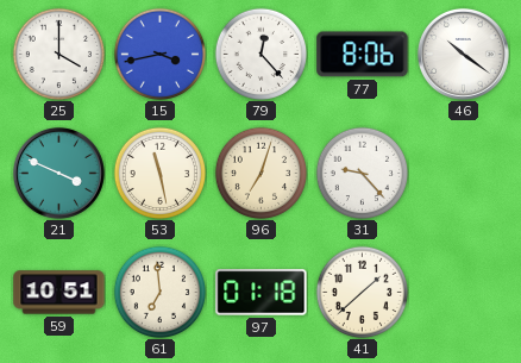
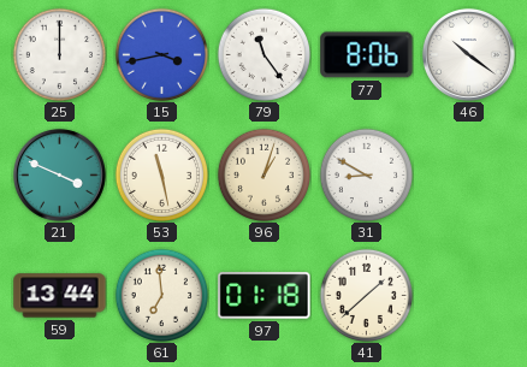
25: 4:00 -> 12:00 (59, 54)
79: 12:23 -> 11:24 (263, 54)
96: 7:03 -> 1:03 (263, 174)
31: 9:23 -> 8:50 (366, 174)
59: 10:51 -> 13:44 (60, 296)
